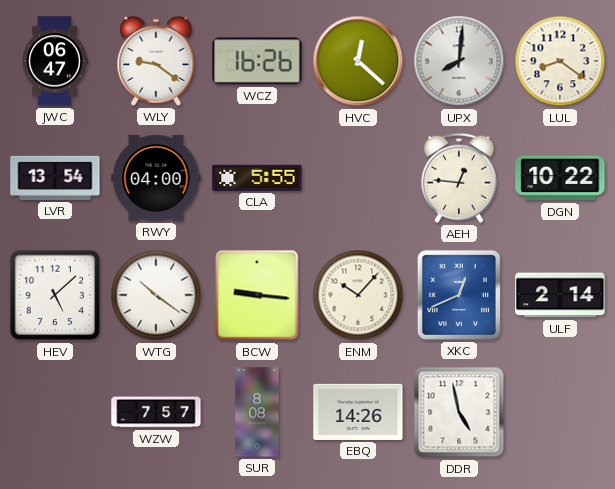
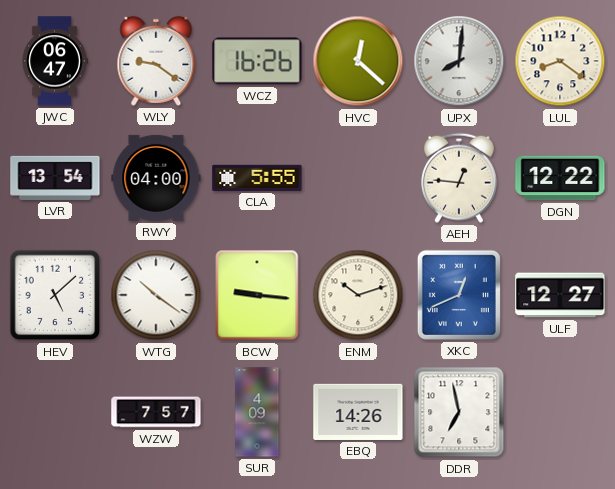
DGN: 10:22 -> 12:22 (560, 178)
ENM: 10:07 -> 10:12 (358, 295)
ULF: 2:14 -> 12:27 (560, 295)
SUR: 8:08 -> 4:09 (257, 412)
DDR: 4:58 -> 6:58 (459, 412)
